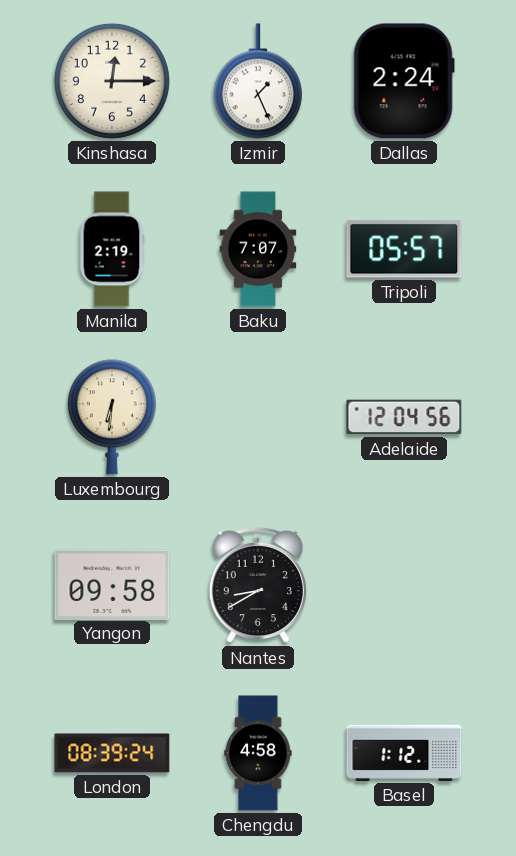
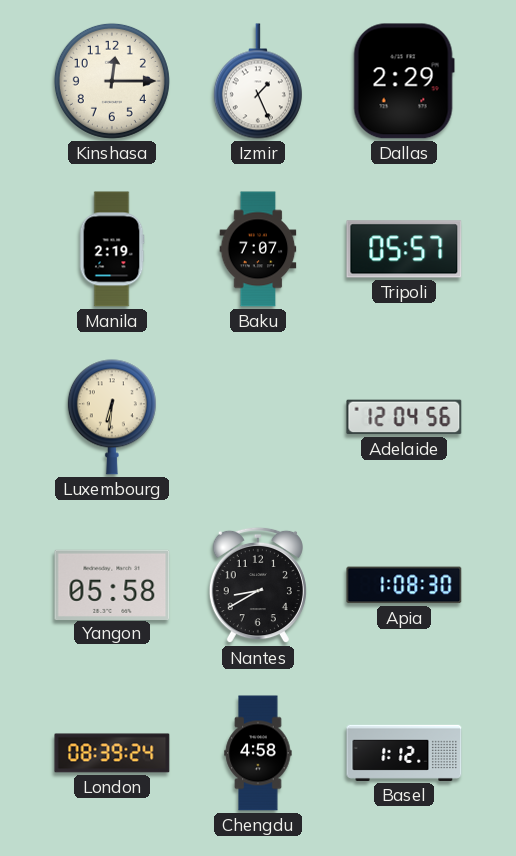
Dallas: 2:24 -> 2:29 (404, 81)
Yangon: 09:58 -> 05:58 (112, 584)
Apia: none -> 1:08 (404, 585)
